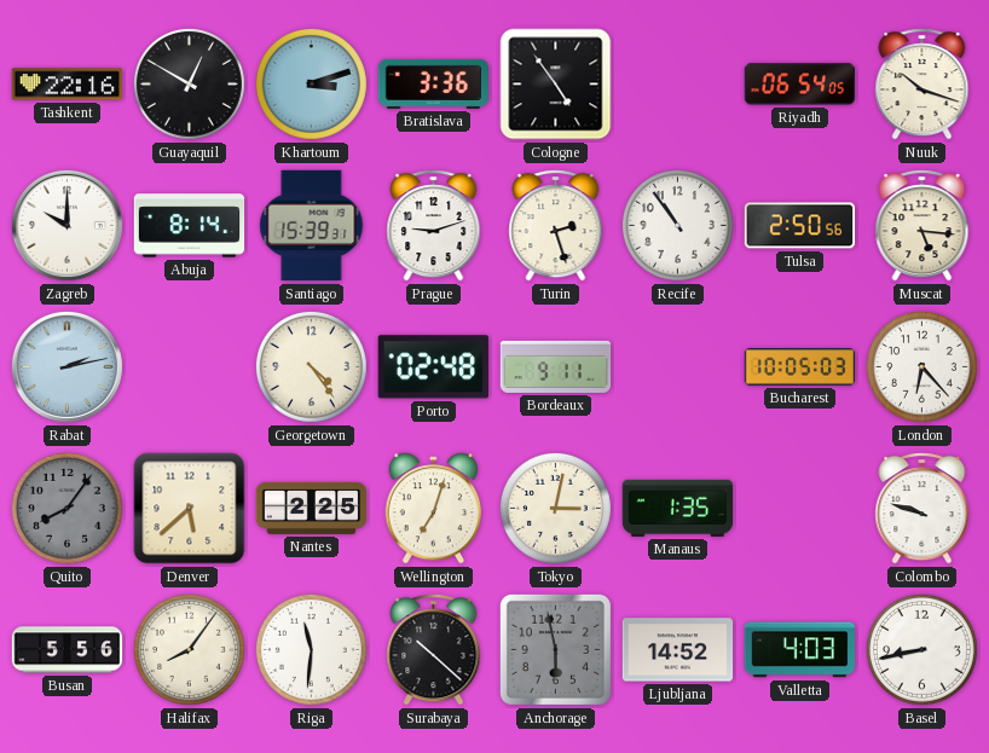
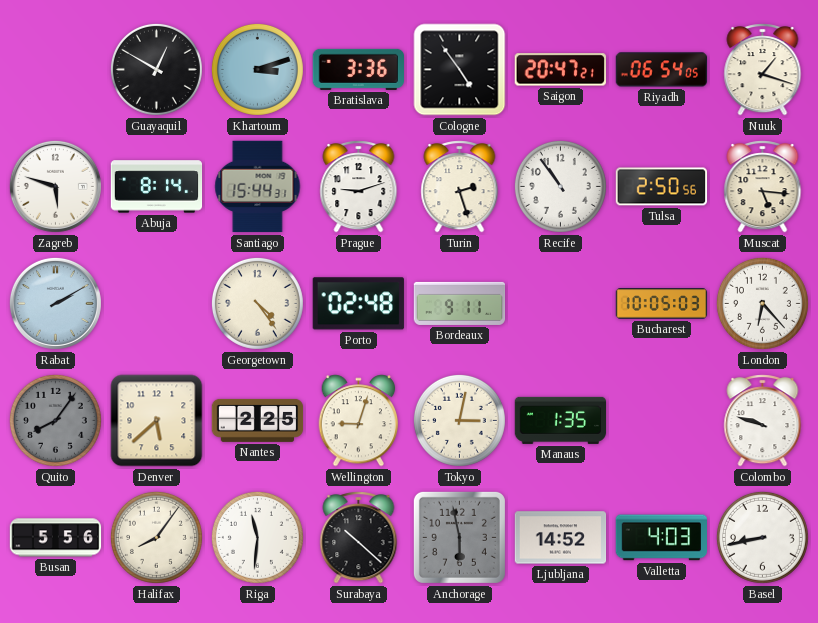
Tashkent: 22:16 -> none (68, 85)
Saigon: none -> 20:47 (560, 70)
Nuuk: 10:18 -> 1:18 (763, 70)
Zagreb: 10:00 -> 5:48 (55, 186)
Santiago: 15:39 -> 15:44 (258, 187)
Rabat: 2:13 -> 2:10 (55, 303)
Wellington: 7:03 -> 9:03 (359, 421)
